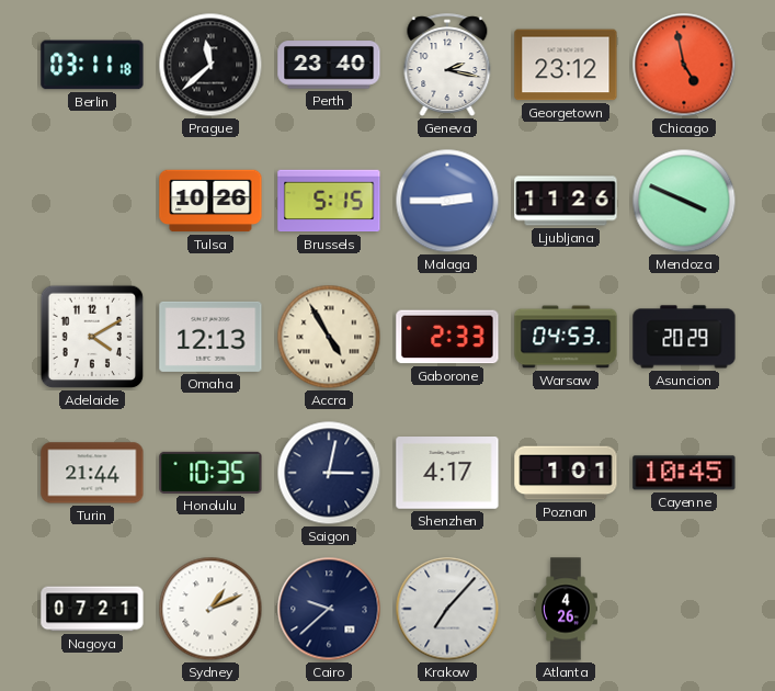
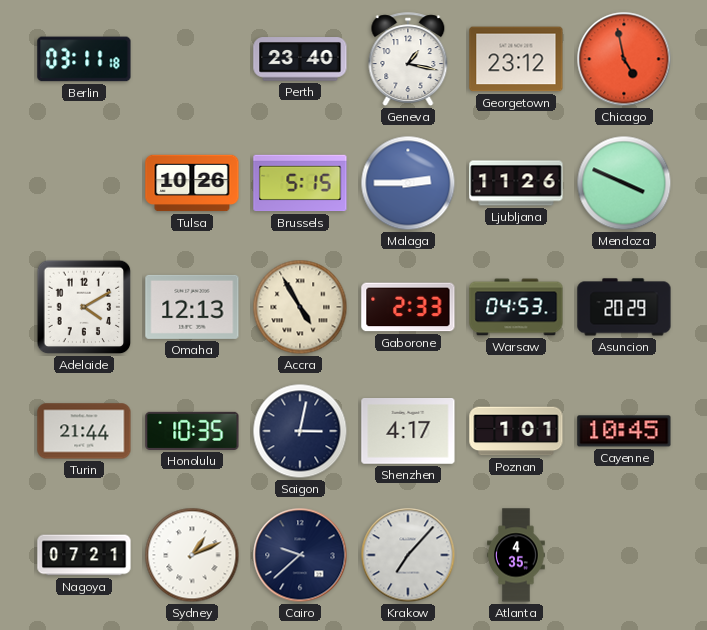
Prague: 11:38 -> none (210, 65)
Geneva: 2:17 -> 1:17 (408, 59)
Atlanta: 4:26 -> 4:35 (516, 555)
